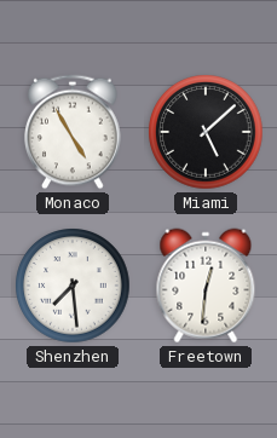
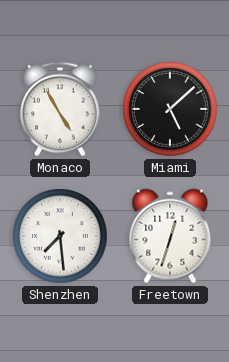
Freetown: 12:31 -> 12:33 (170, 236)
